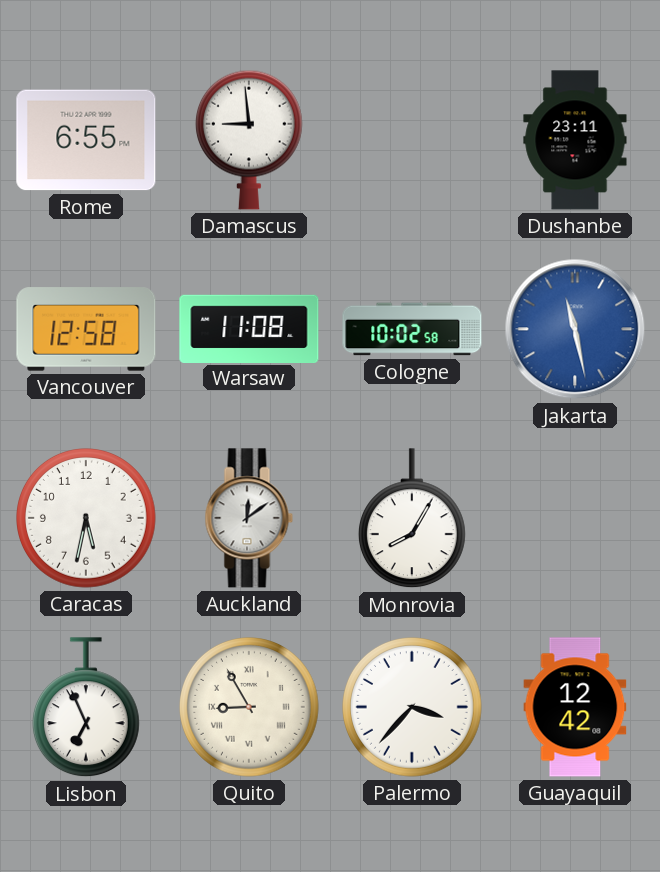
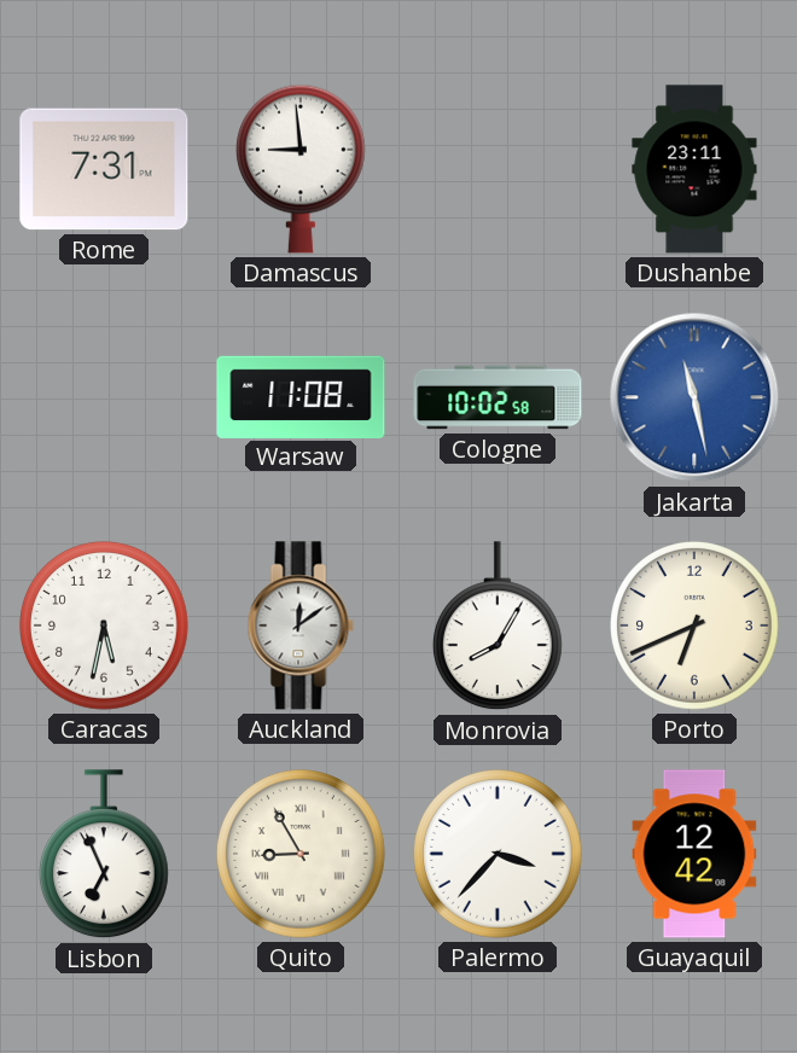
Rome: 6:55 -> 7:31 (104, 169)
Vancouver: 12:58 -> none (86, 329)
Porto: none -> 6:41 (696, 627)
